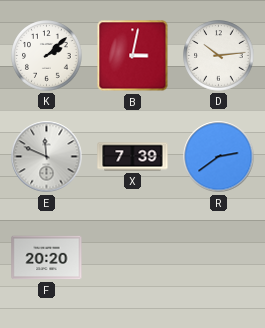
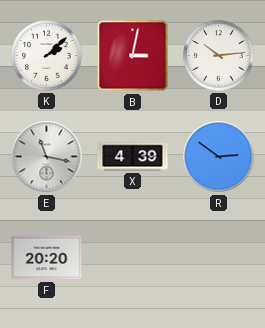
E: 11:49 -> 11:17 (47, 157)
X: 7:39 -> 4:39 (133, 157)
R: 2:39 -> 2:51 (219, 157)
